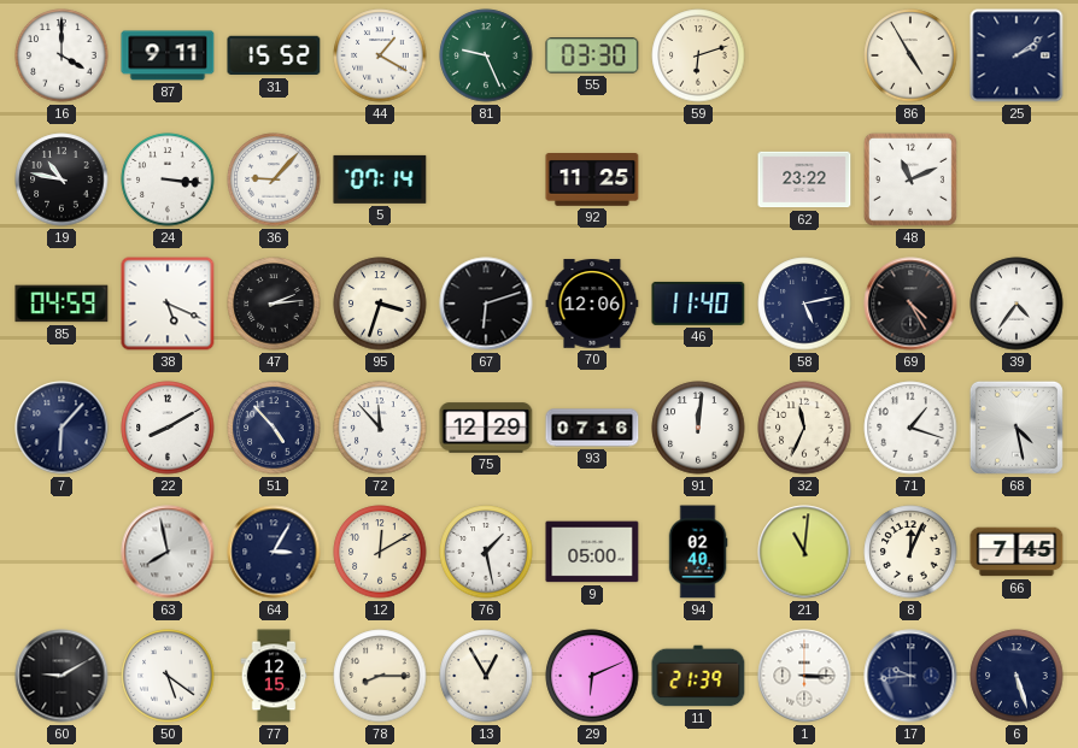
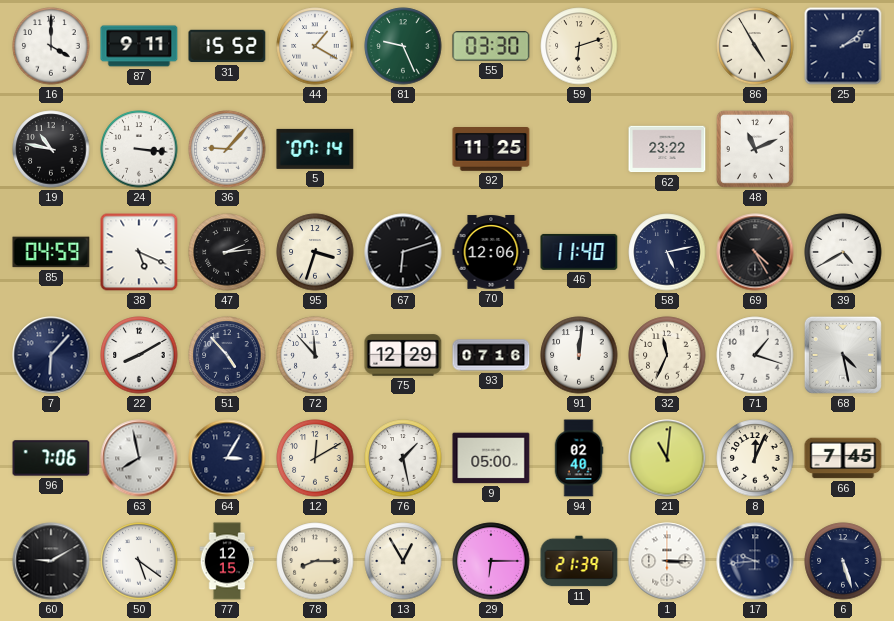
39: 4:36 -> 4:40 (843, 252)
96: none -> 7:06 (51, 458)
29: 6:11 -> 6:15 (491, 561)
